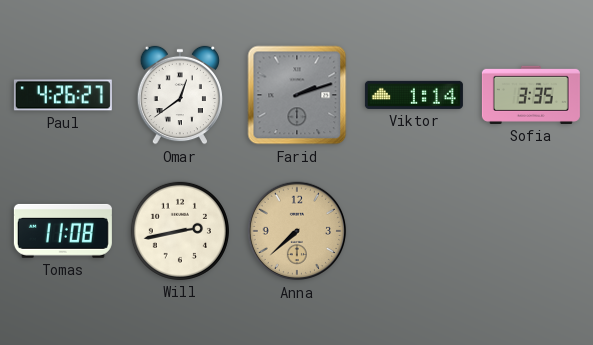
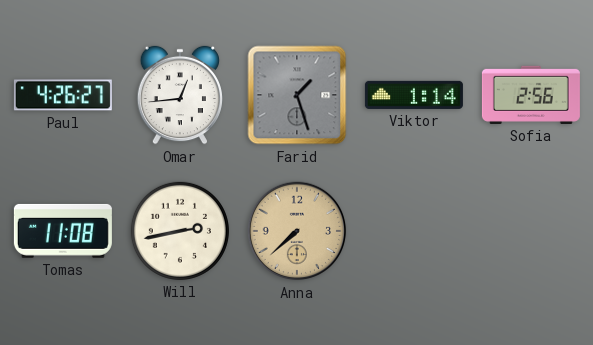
Omar: 12:39 -> 12:44 (180, 95)
Farid: 2:12 -> 1:27 (297, 95)
Sofia: 3:35 -> 2:56 (531, 95)
